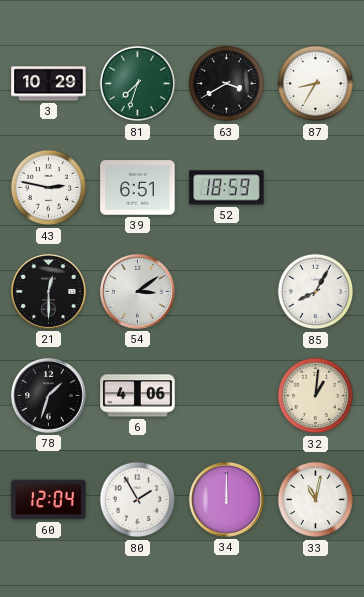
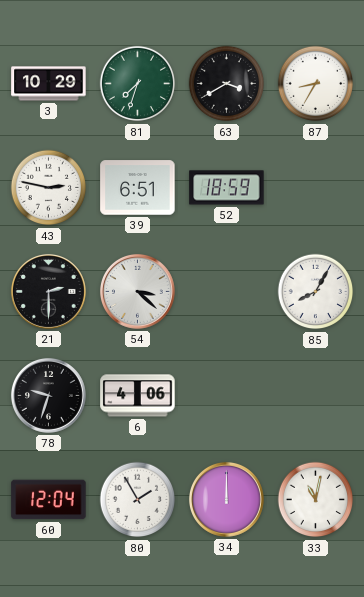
21: 12:30 -> 2:30 (48, 291)
54: 3:09 -> 3:22 (137, 291)
78: 1:33 -> 9:33 (48, 395)
32: 1:01 -> none (316, 396)
